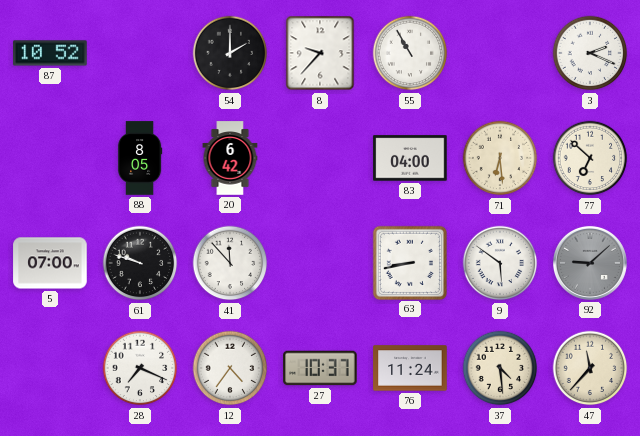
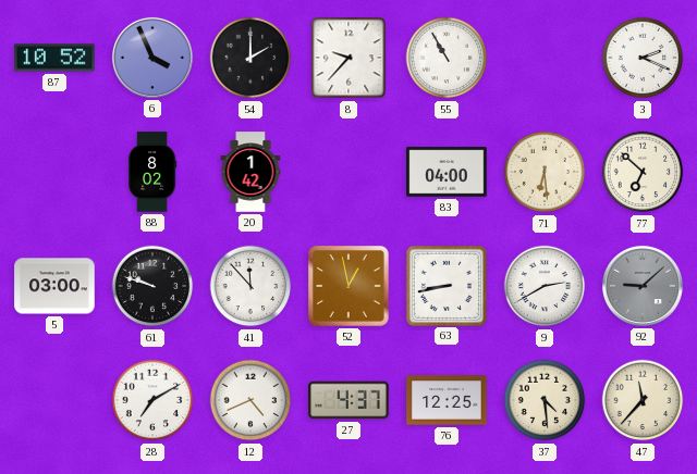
6: none -> 3:56 (152, 58)
88: 8:05 -> 8:02 (152, 172)
20: 6:42 -> 1:42 (250, 172)
5: 07:00 -> 03:00 (54, 286)
52: none -> 12:58 (348, 286)
9: 5:51 -> 2:40 (545, 286)
28: 7:19 -> 7:10 (152, 400)
12: 4:36 -> 4:41 (250, 400)
27: 10:37 -> 4:37 (348, 400)
76: 11:24 -> 12:25 (447, 400)
